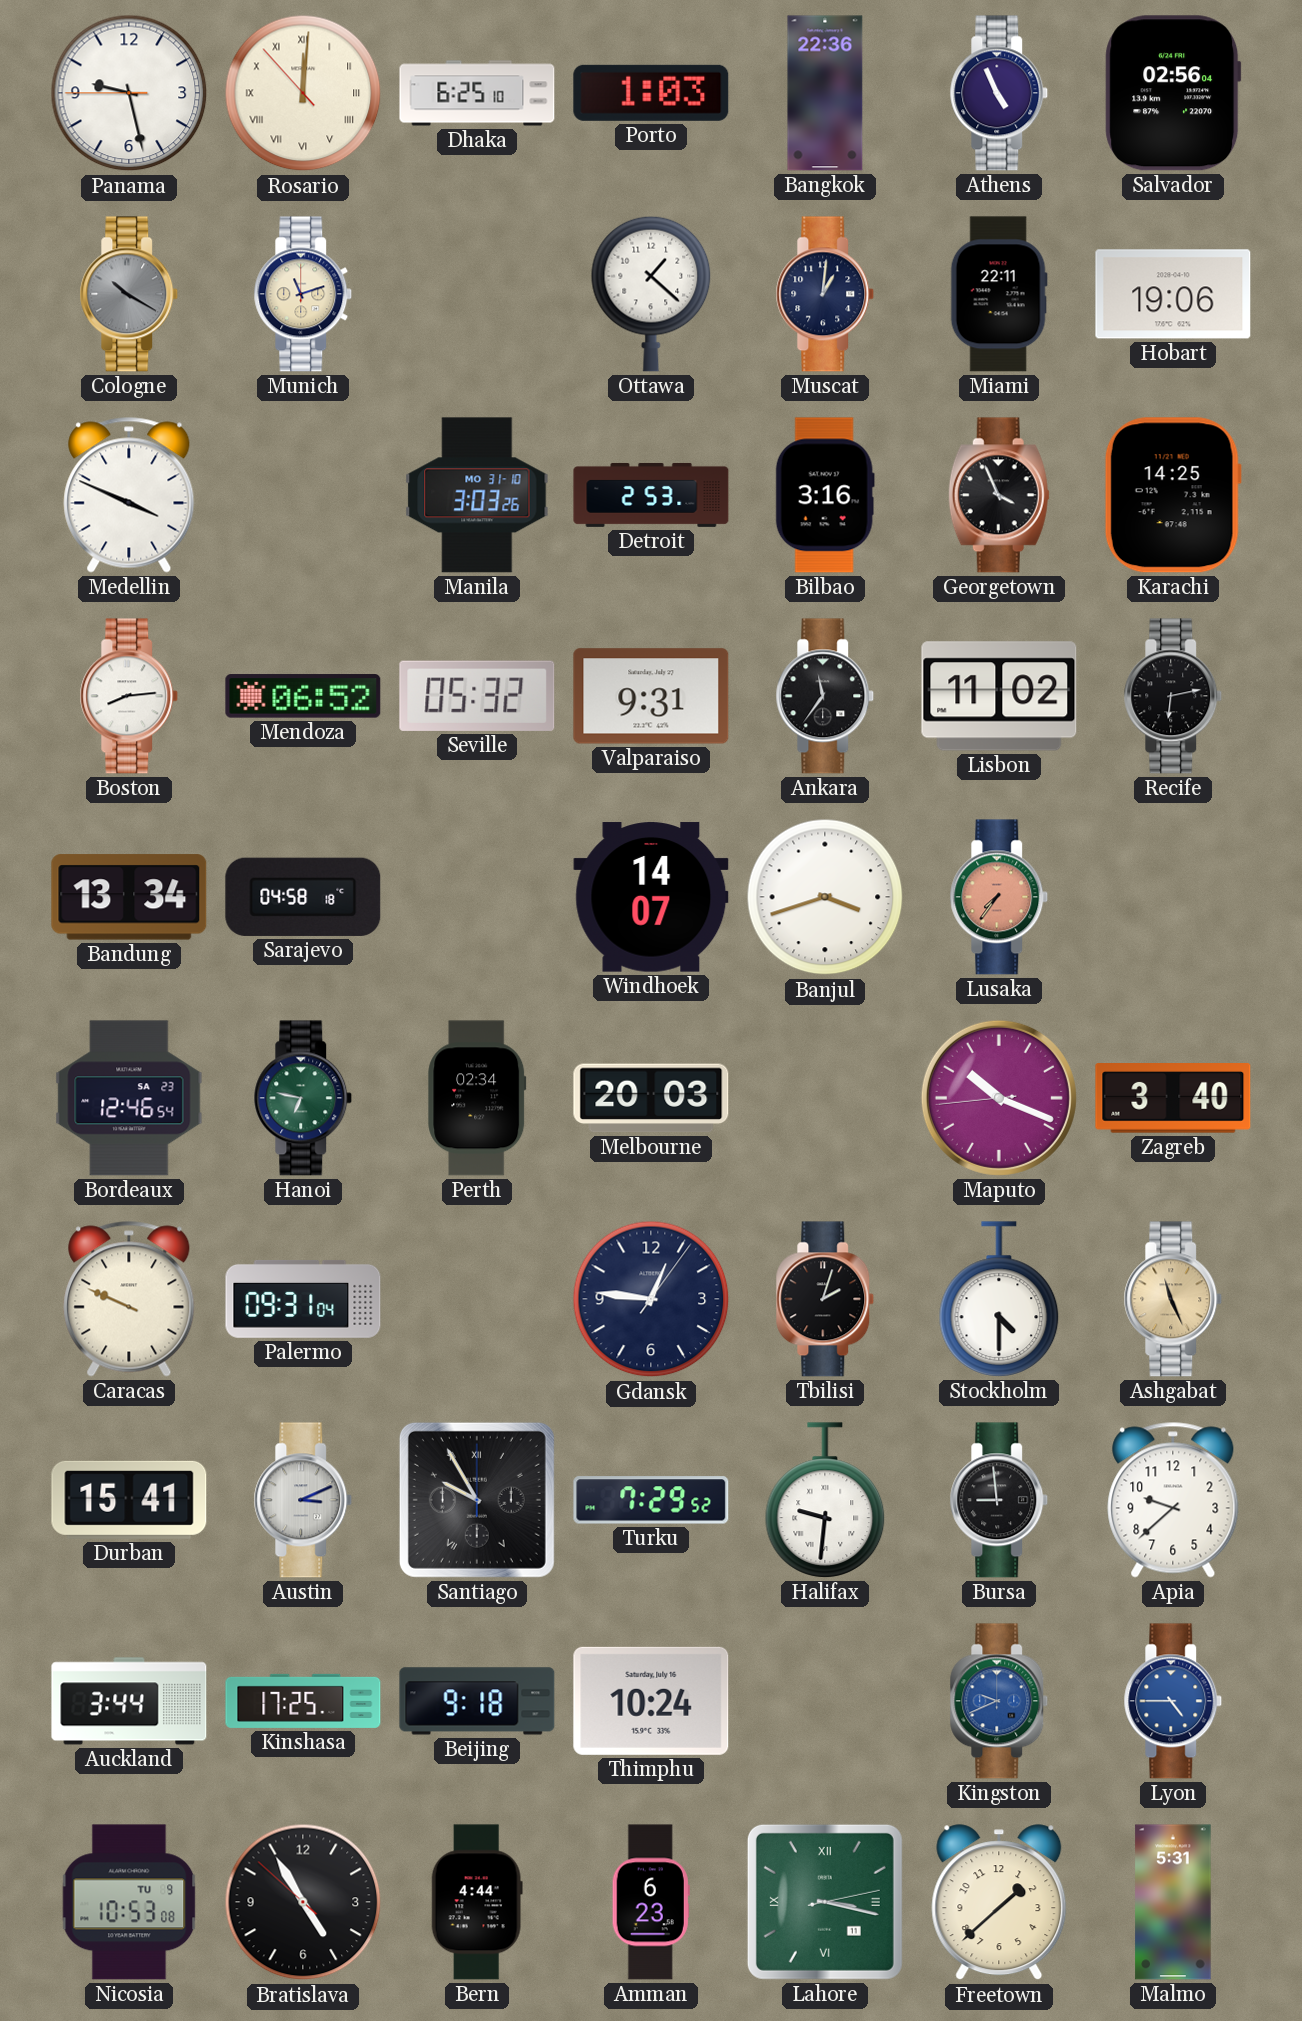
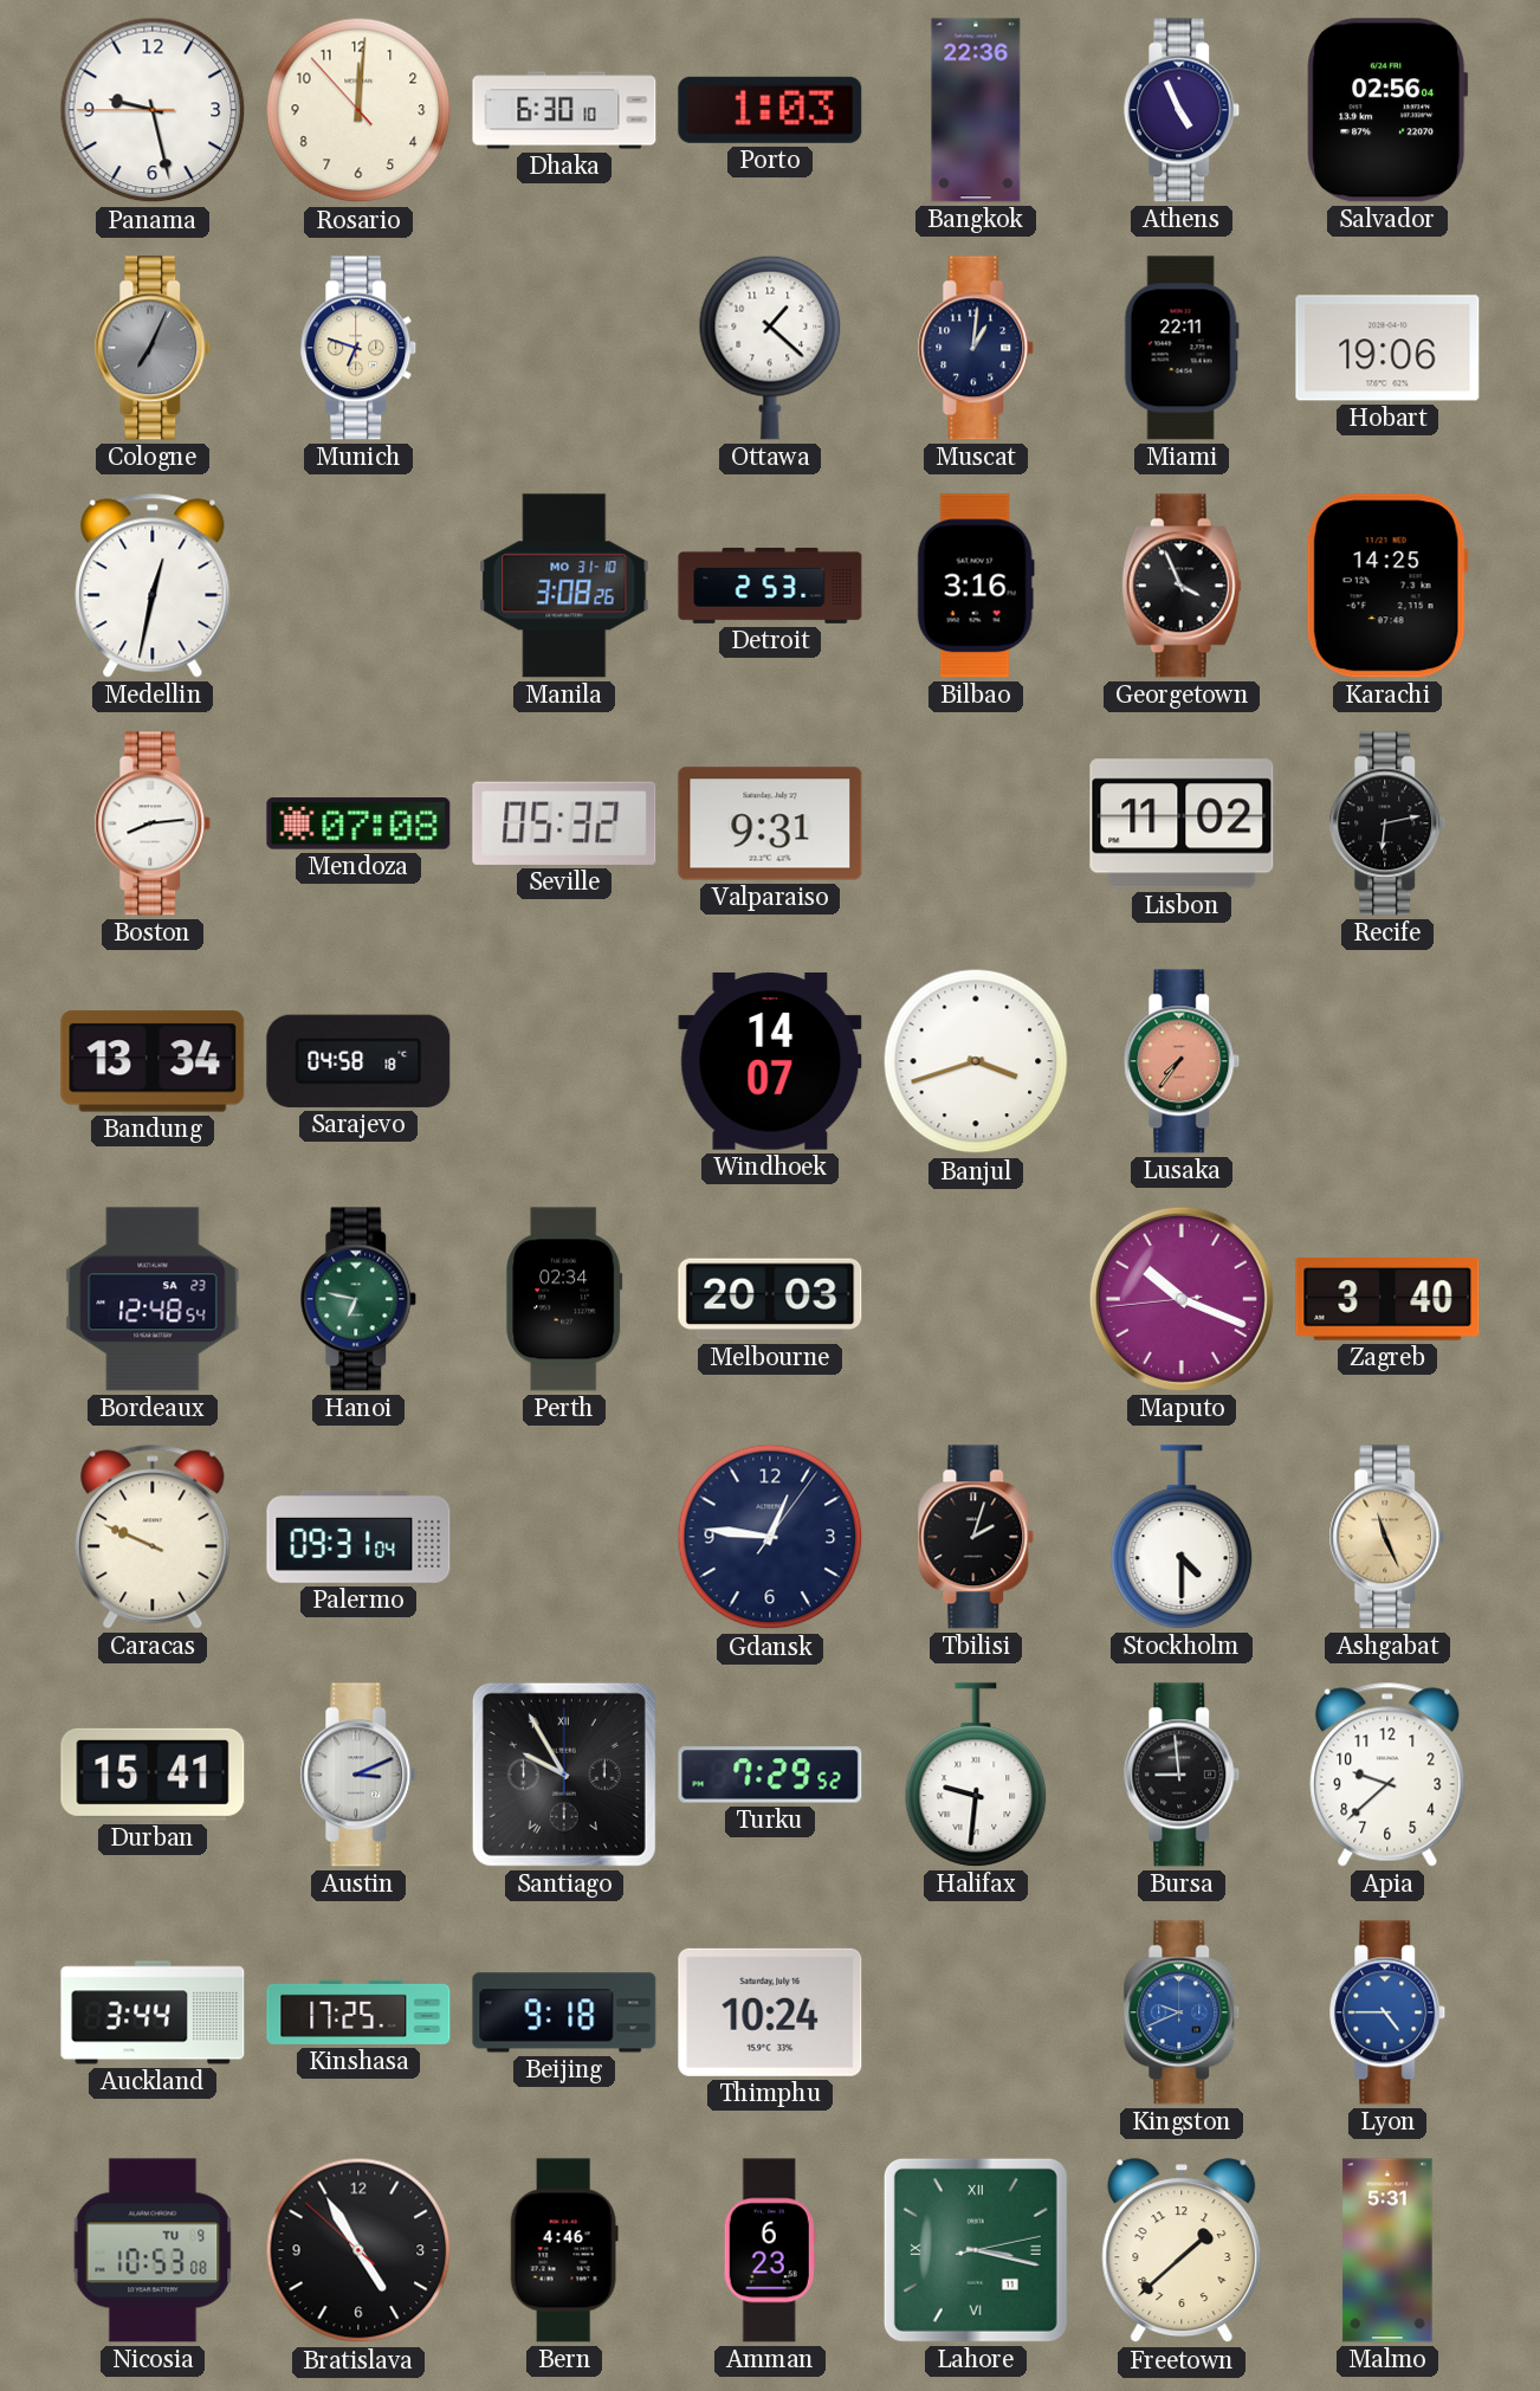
Rosario numerals: Roman -> Arabic (358, 110)
Dhaka: 6:25 -> 6:30 (564, 110)
Cologne: 10:20 -> 7:04 (153, 348)
Munich: 11:12 -> 6:48 (358, 348)
Medellin: 3:49 -> 12:32 (153, 586)
Manila: 3:03 -> 3:08 (564, 586)
Mendoza: 06:52 -> 07:08 (358, 823)
Ankara: 11:36 -> none (825, 696)
Bordeaux: 12:46 -> 12:48 (153, 1299)
Bern: 4:44 -> 4:46 (564, 2250)
